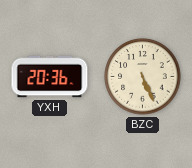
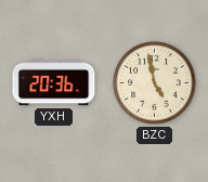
BZC: 5:26 -> 4:58 (155, 83)
